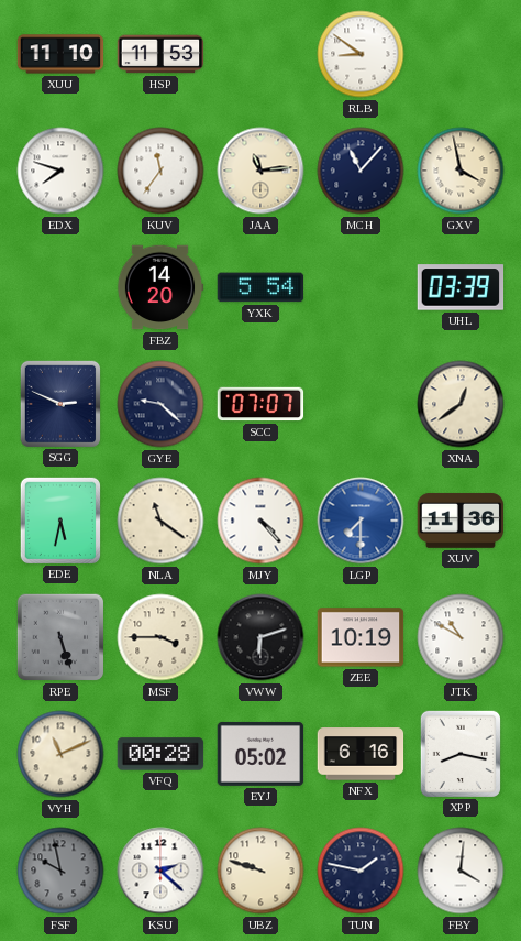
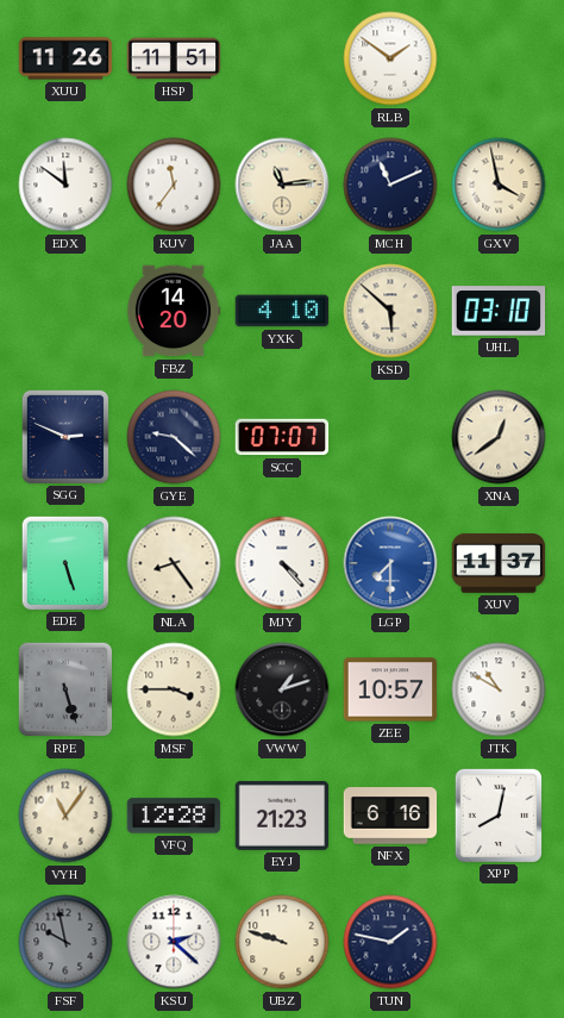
XUU: 11:10 -> 11:26 (65, 58)
HSP: 11:53 -> 11:51 (174, 58)
RLB: 8:51 -> 1:51 (390, 58)
EDX: 7:48 -> 11:51 (65, 185)
MCH: 11:07 -> 11:11 (390, 185)
YXK: 5:54 -> 4:10 (282, 311)
KSD: none -> 5:52 (390, 311)
UHL: 03:39 -> 03:10 (499, 311)
EDE: 5:32 -> 5:27 (64, 562)
NLA: 11:21 -> 8:24 (174, 563)
XUV: 11:36 -> 11:37 (499, 563)
VWW: 6:12 -> 1:12 (282, 689)
ZEE: 10:19 -> 10:57 (390, 689)
VYH: 11:11 -> 11:06 (65, 816)
VFQ: 00:28 -> 12:28 (174, 816)
EYJ: 05:02 -> 21:23 (282, 816)
XPP: 8:17 -> 8:02 (497, 814)
FBY: 4:01 -> none (461, 871)
